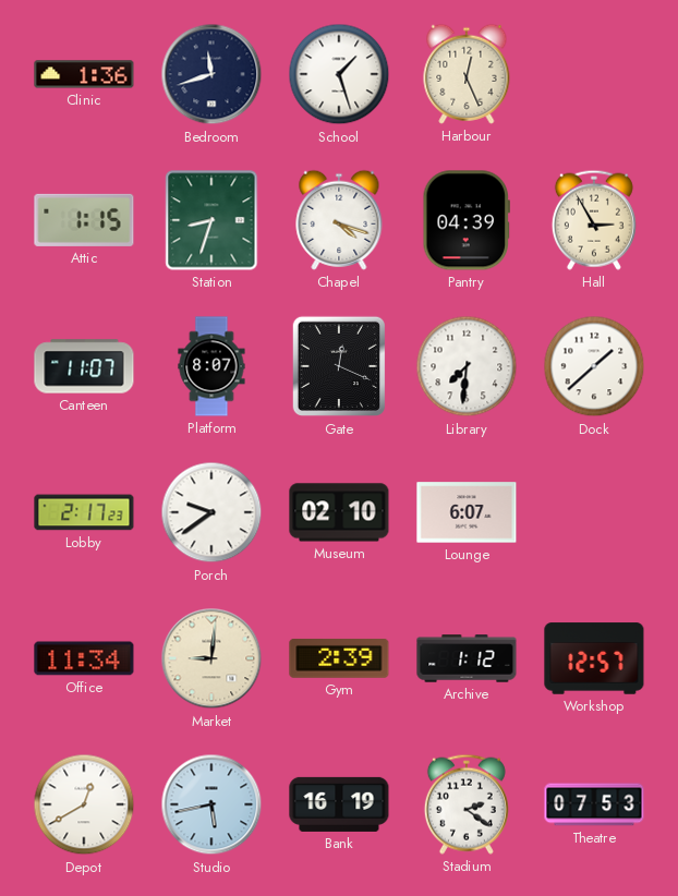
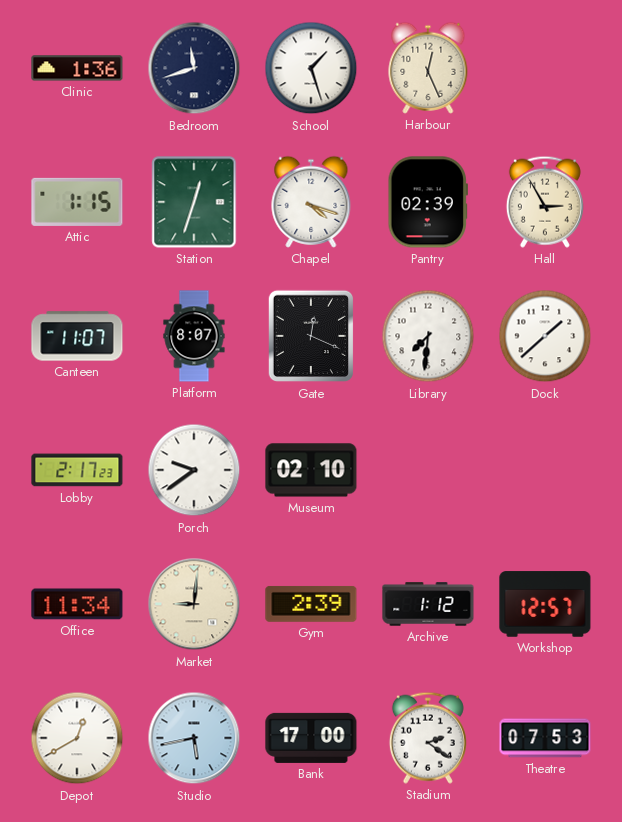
Station: 8:33 -> 12:33 (194, 202)
Pantry: 04:39 -> 02:39 (427, 202)
Lounge: 6:07 -> none (467, 512)
Bank: 16:19 -> 17:00 (311, 738)
